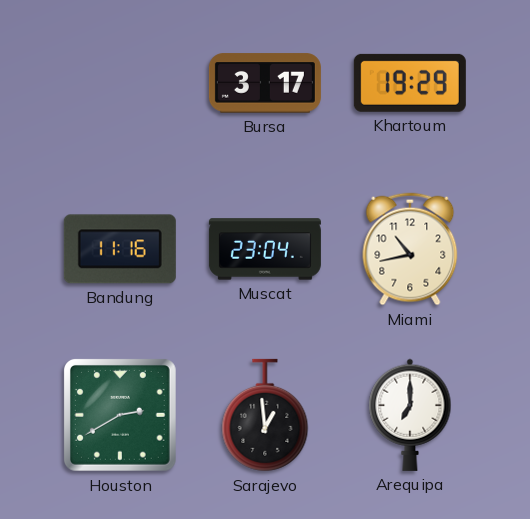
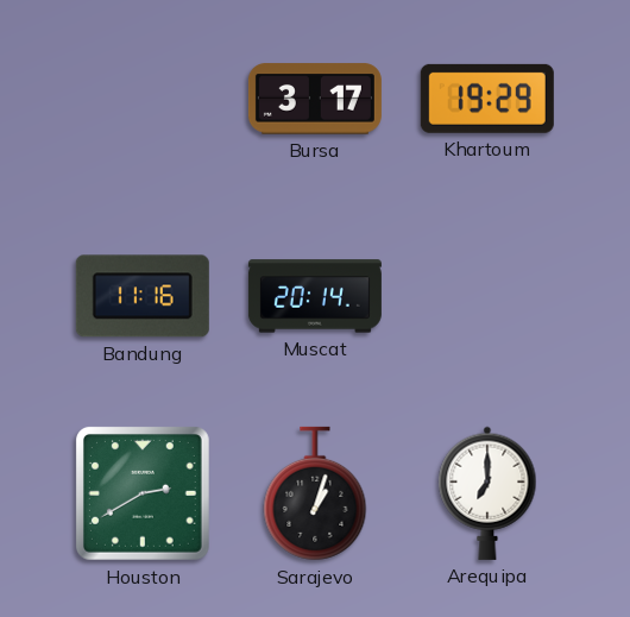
Muscat: 23:04 -> 20:14 (315, 296)
Miami: 10:43 -> none (410, 249)
Sarajevo: 12:59 -> 1:03 (315, 493)
